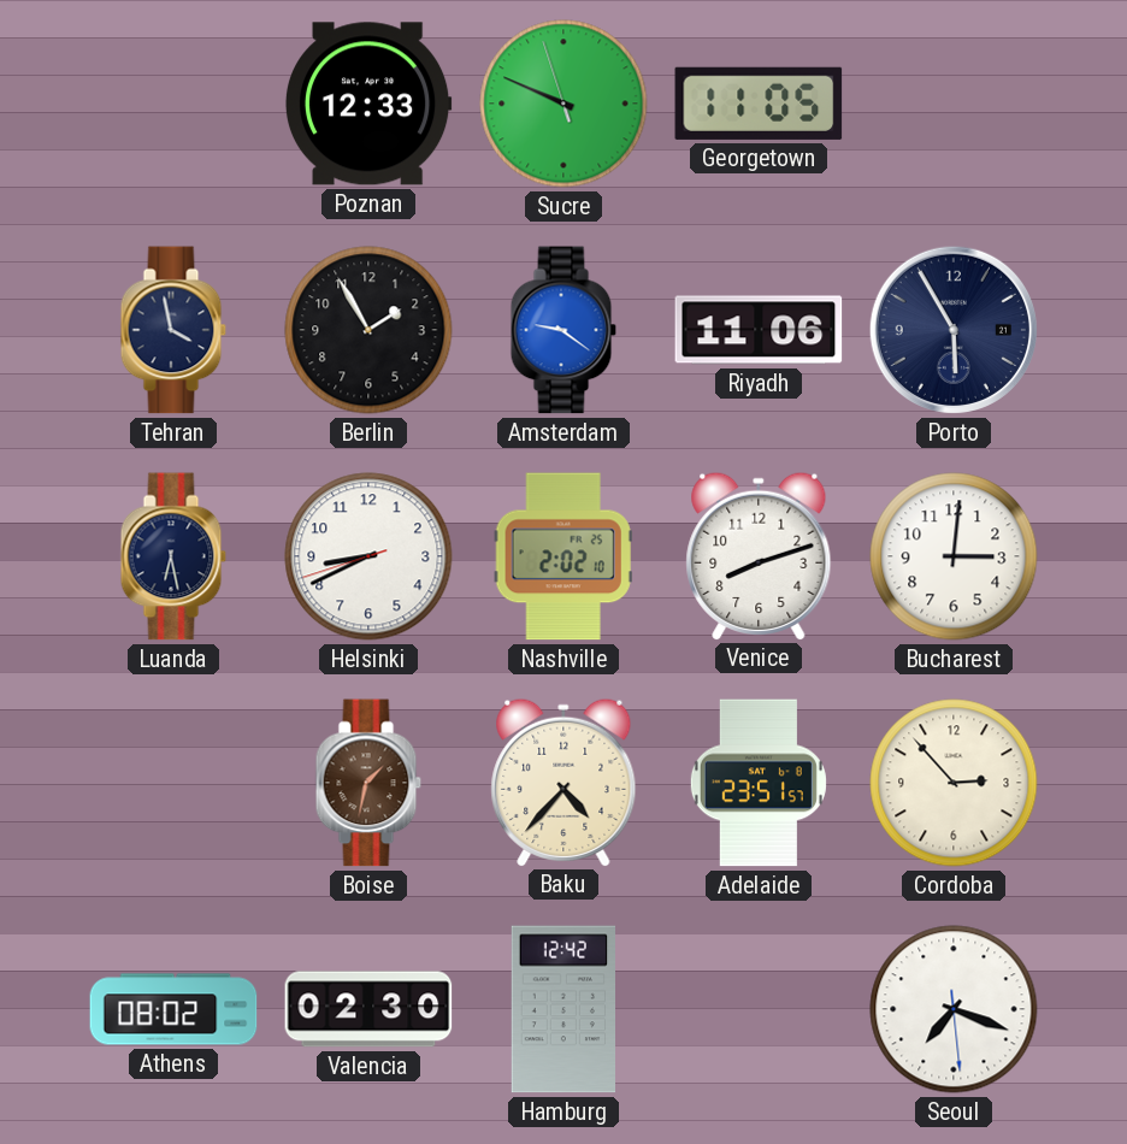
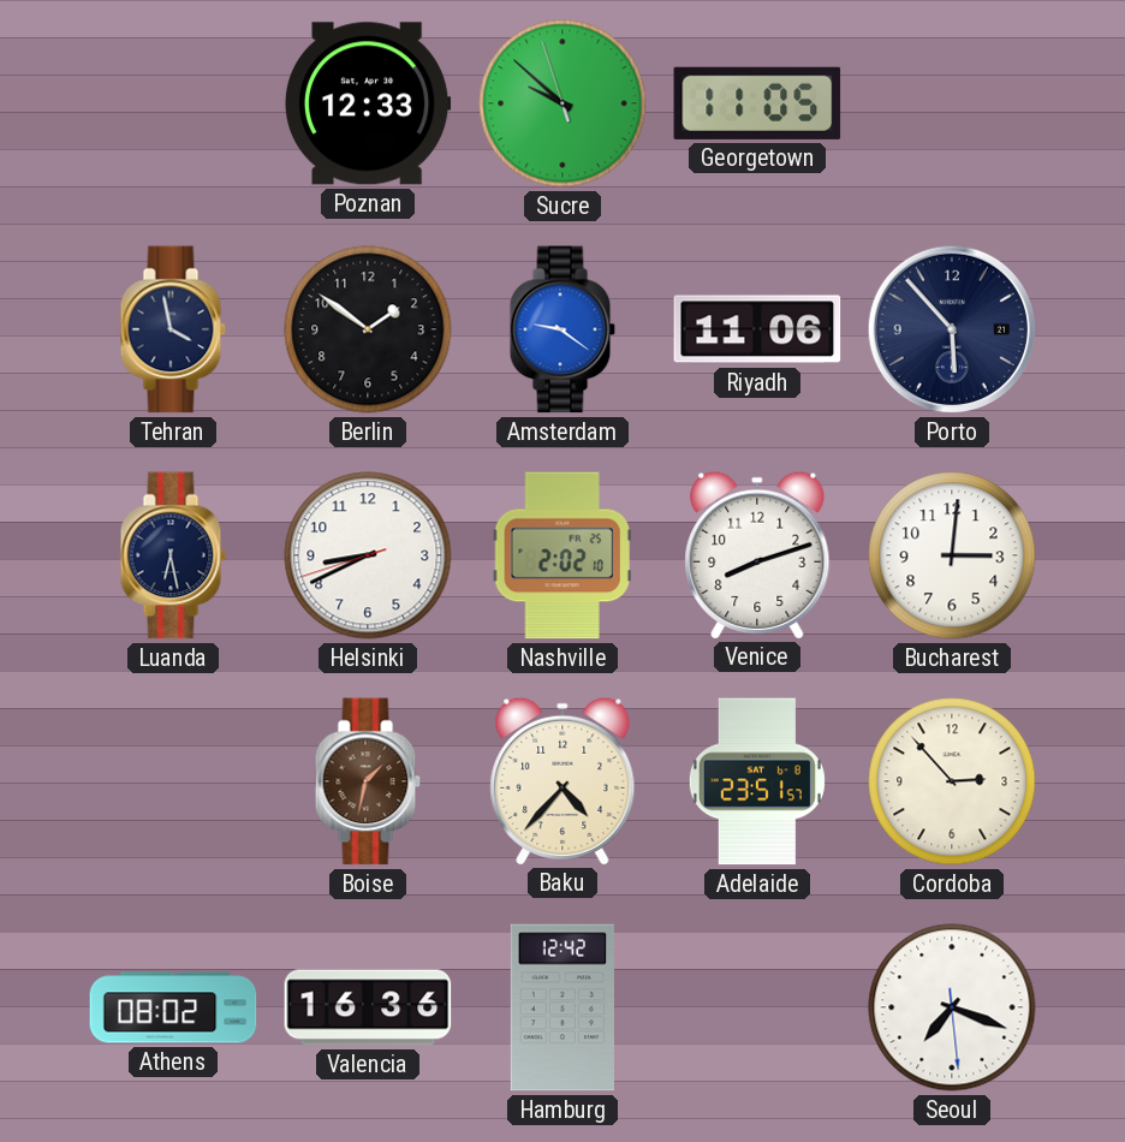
Sucre: 9:48 -> 9:51 (562, 103)
Berlin: 1:55 -> 1:51 (368, 329)
Porto: 5:55 -> 5:53 (952, 329)
Valencia: 02:30 -> 16:36 (368, 1007)
